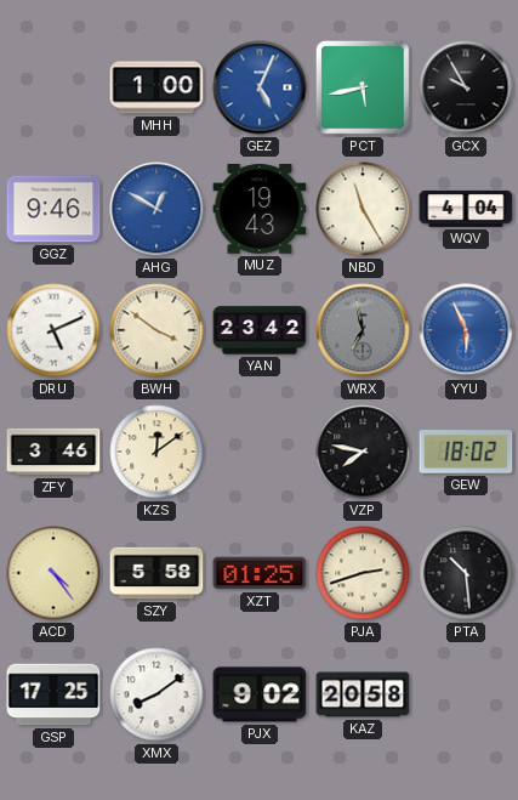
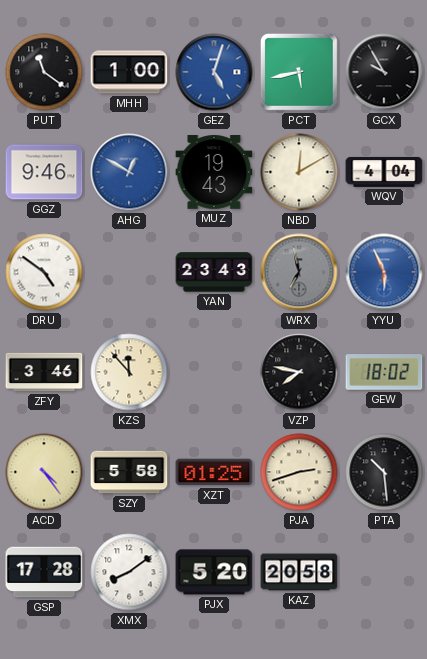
PUT: none -> 11:21 (44, 72)
GEZ: 5:04 -> 5:03 (214, 72)
NBD: 11:25 -> 12:10 (299, 172)
DRU: 5:11 -> 4:51 (44, 272)
BWH: 3:51 -> none (156, 330)
YAN: 23:42 -> 23:43 (214, 272)
KZS: 12:09 -> 11:53 (129, 372)
GSP: 17:25 -> 17:28 (44, 572)
PJX: 9:02 -> 5:20 (214, 572)
